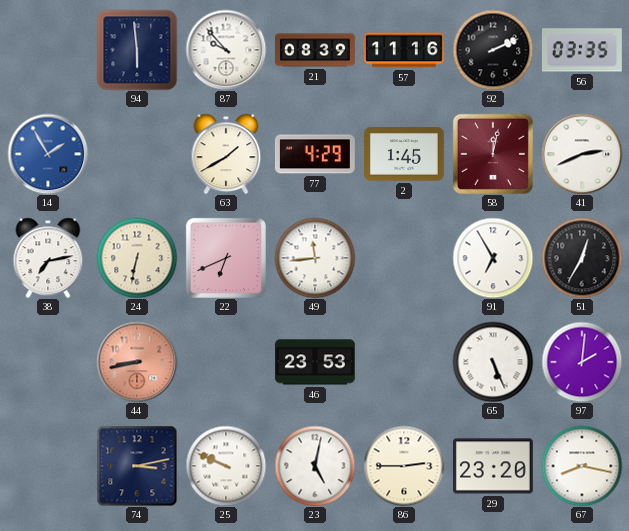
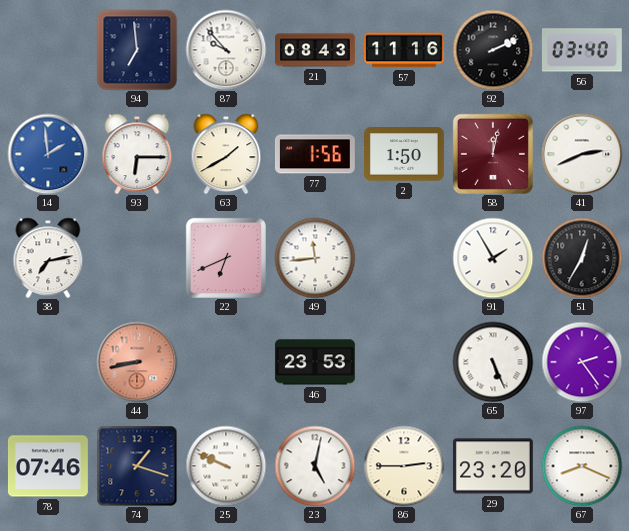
94: 5:59 -> 6:59 (137, 50)
21: 08:39 -> 08:43 (316, 50)
56: 03:35 -> 03:40 (582, 50)
14: 1:55 -> 1:59 (48, 154)
93: none -> 6:15 (137, 154)
77: 4:29 -> 1:56 (315, 154)
2: 1:45 -> 1:50 (405, 154)
24: 6:32 -> none (137, 258)
91: 6:55 -> 1:55 (493, 258)
97: 2:01 -> 2:24 (582, 362)
78: none -> 07:46 (48, 466)
74: 3:13 -> 1:18 (137, 466)
67: 8:17 -> 8:19 (582, 466)
